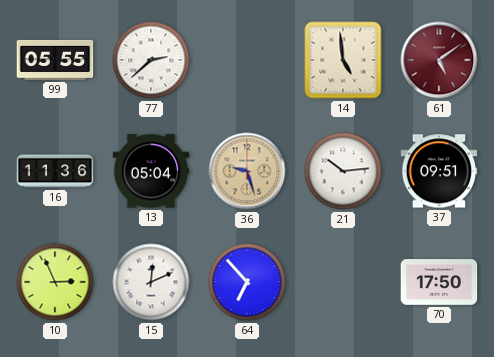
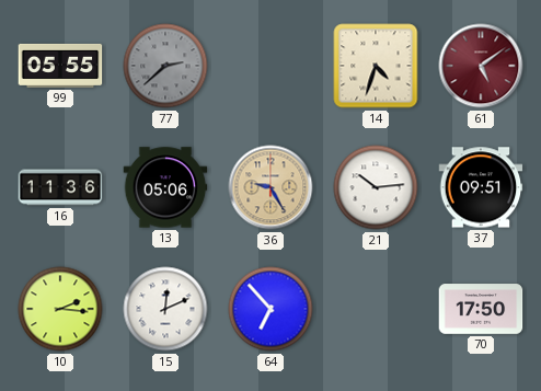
77 dial: white -> grey (165, 66)
14: 4:59 -> 4:33 (376, 66)
13: 05:04 -> 05:06 (165, 187)
36: 9:27 -> 9:25 (270, 187)
10: 2:56 -> 2:16 (60, 309)
